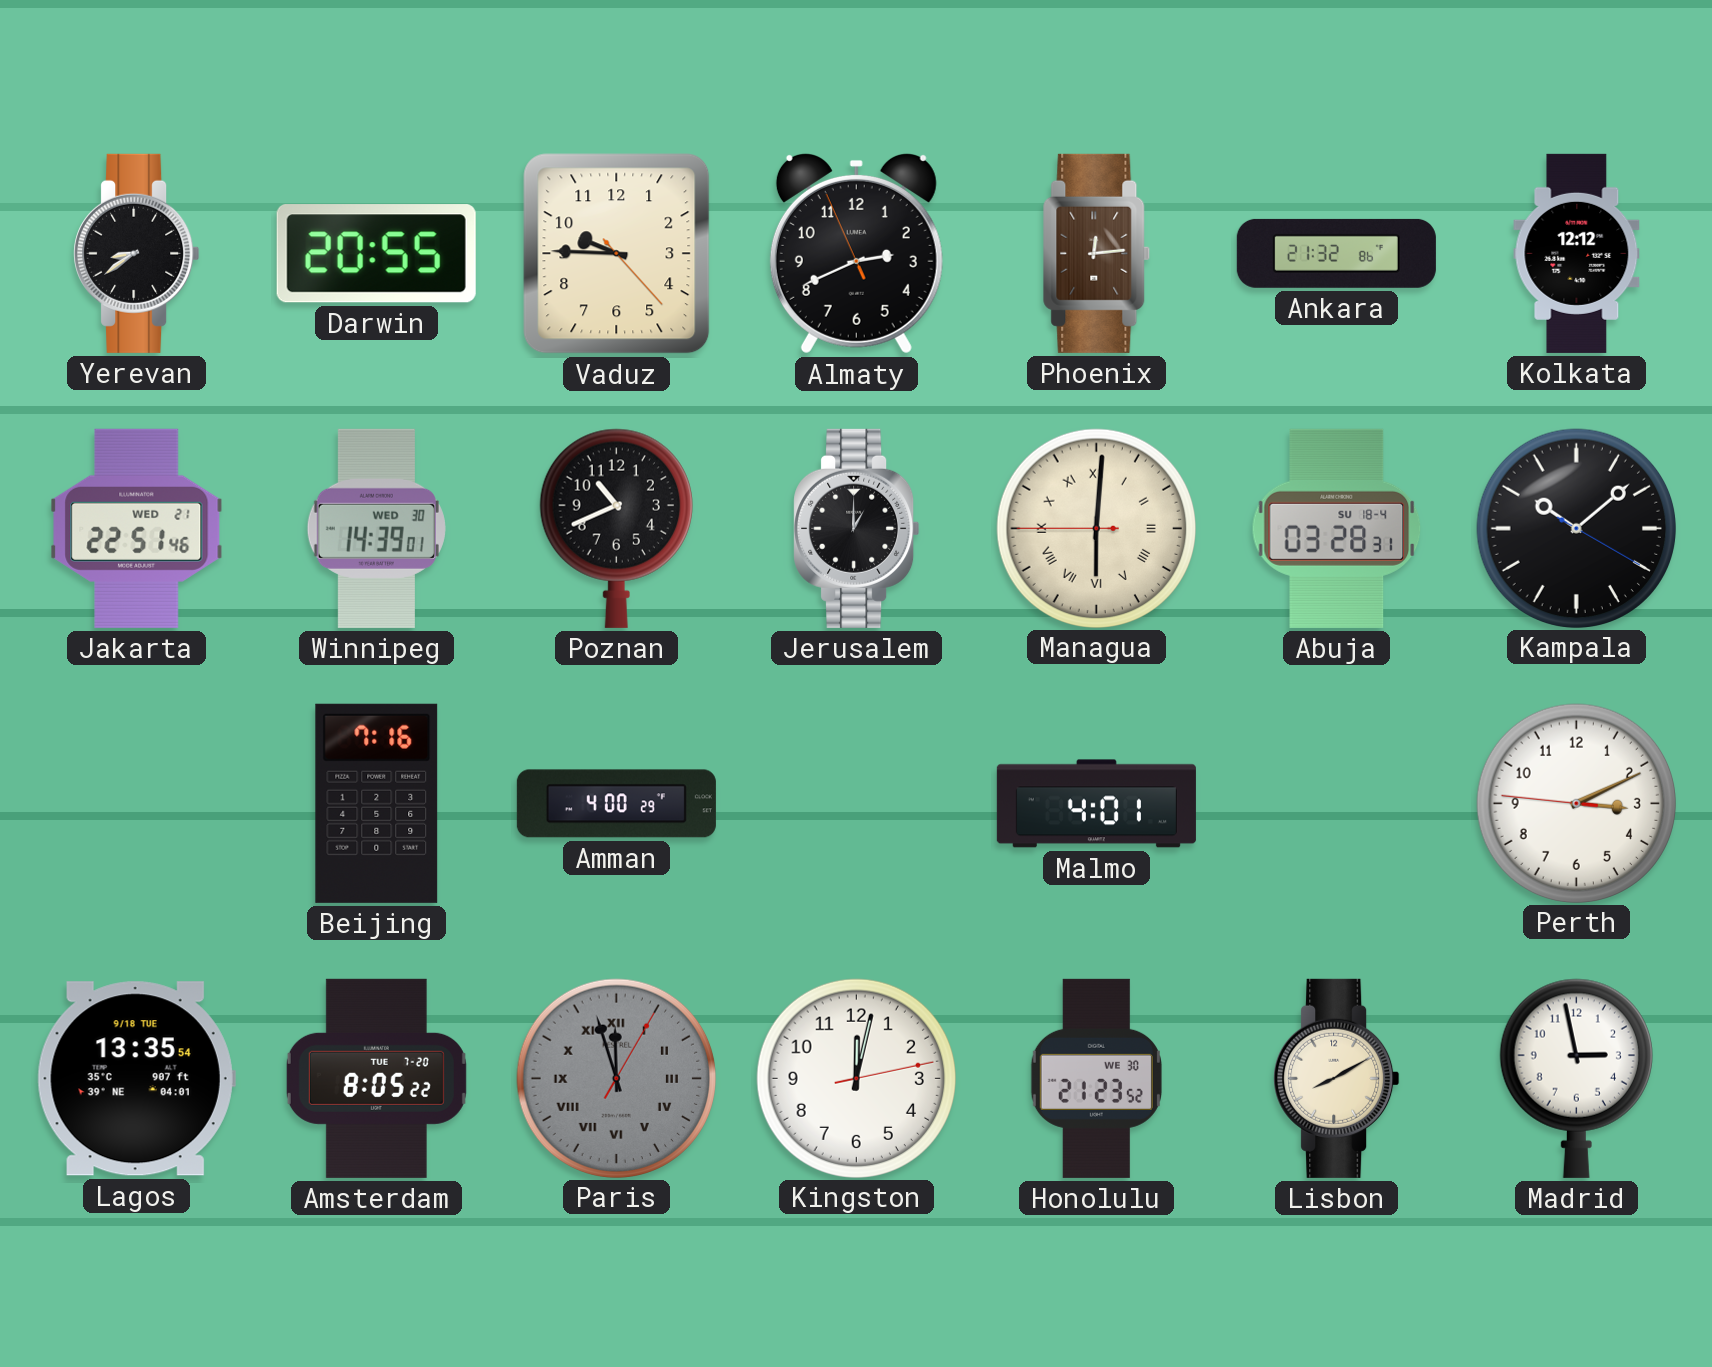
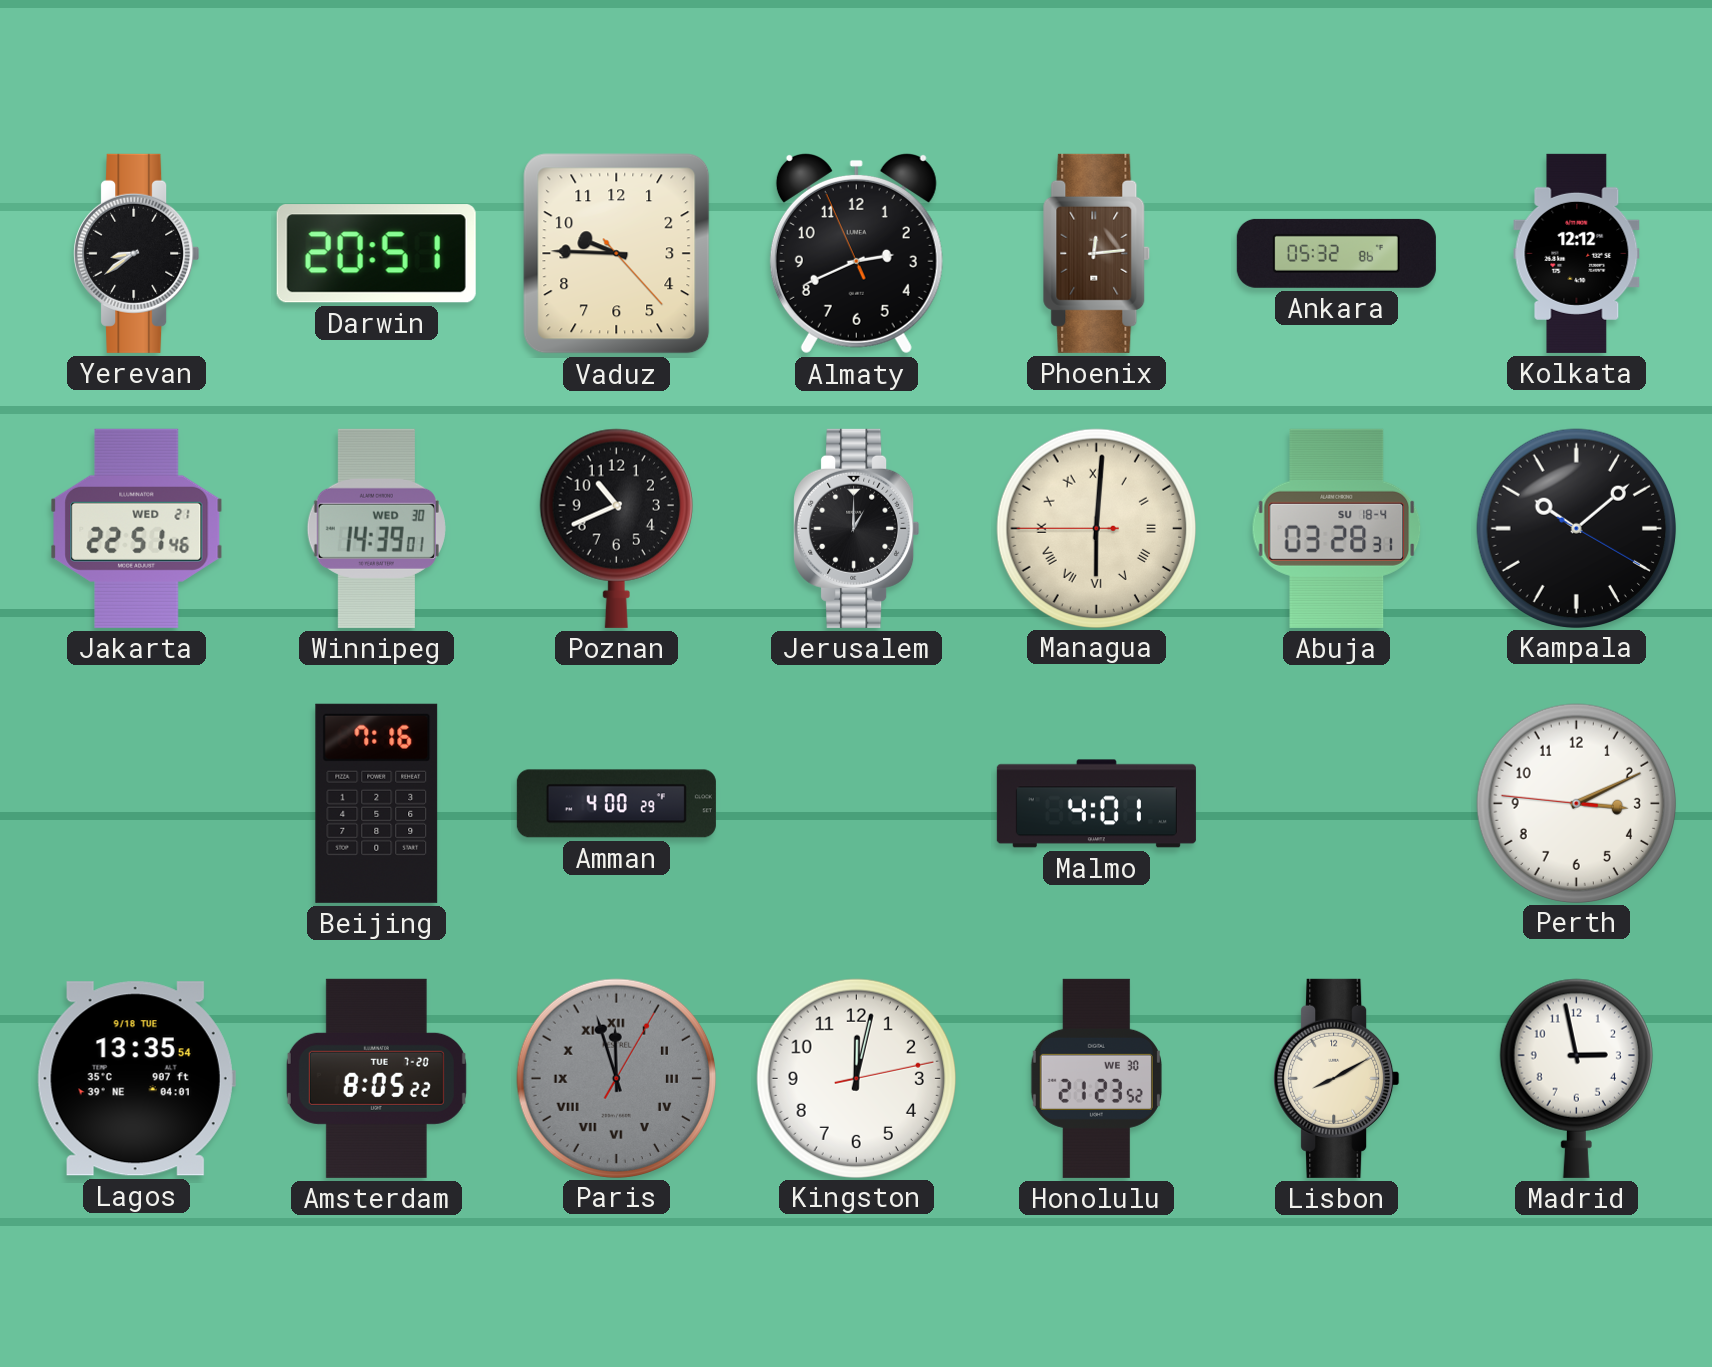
Darwin: 20:55 -> 20:51 (376, 254)
Ankara: 21:32 -> 05:32 (1336, 253)
